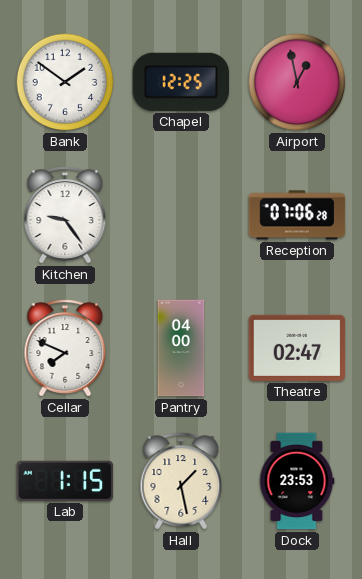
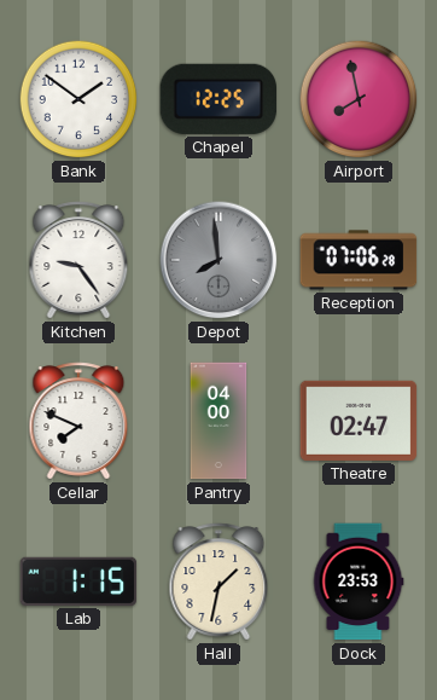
Airport: 12:58 -> 7:58 (359, 99)
Depot: none -> 7:59 (218, 260)
Hall: 1:28 -> 1:32 (218, 582)
